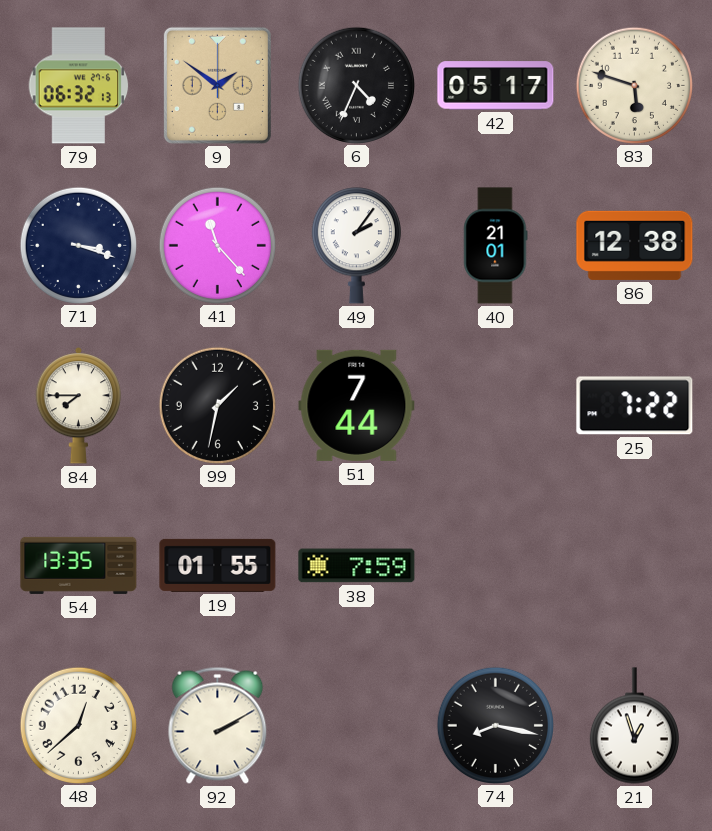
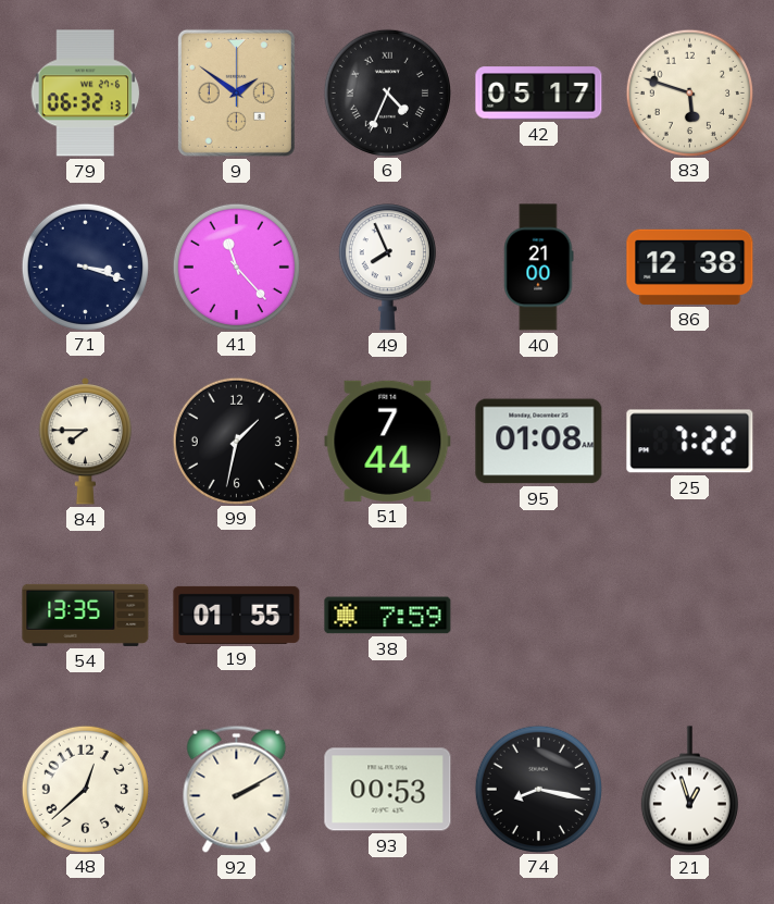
49: 2:06 -> 7:56 (387, 268)
40: 21:01 -> 21:00 (538, 268)
95: none -> 01:08 (539, 442)
93: none -> 00:53 (388, 790)
